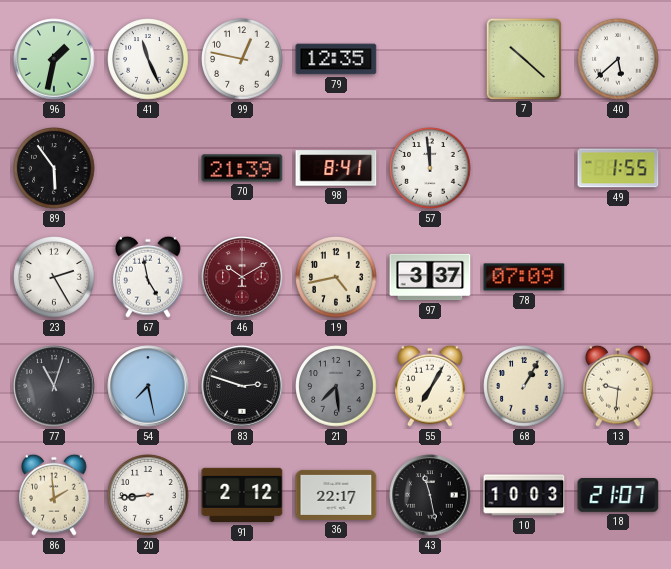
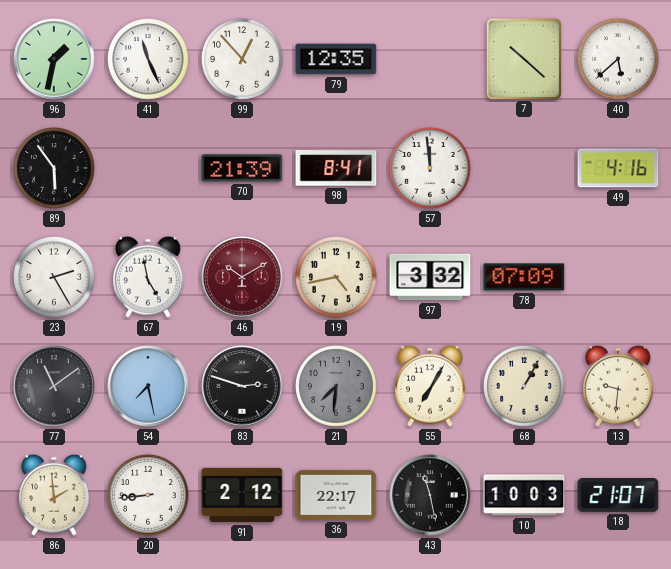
99: 12:47 -> 12:53 (242, 59)
49: 1:55 -> 4:16 (618, 168)
97: 3:37 -> 3:32 (430, 277)
77: 11:03 -> 11:09 (54, 386)
21: 7:29 -> 7:31 (336, 386)
